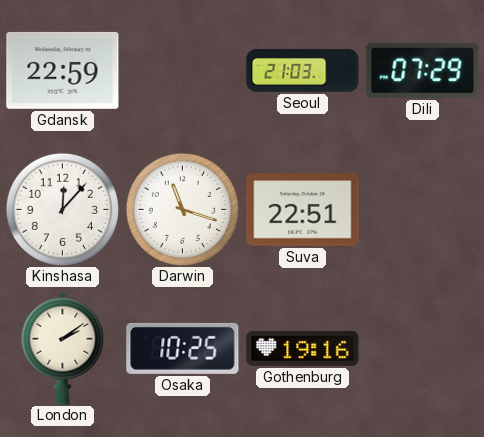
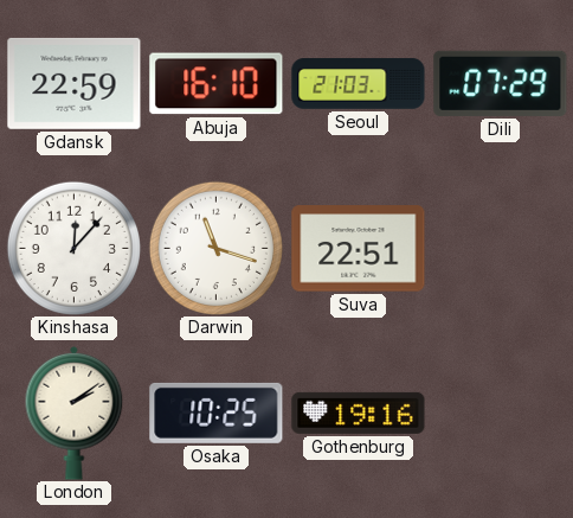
Abuja: none -> 16:10 (217, 84)
